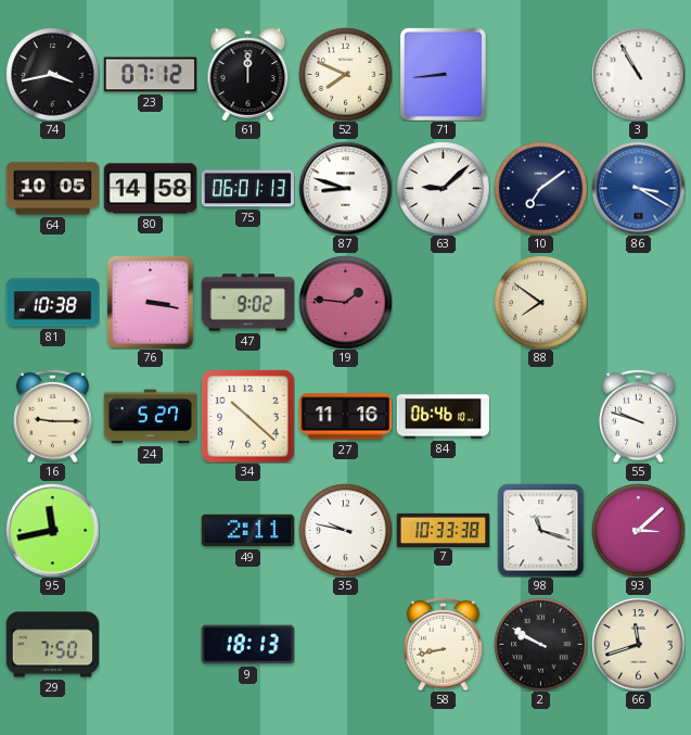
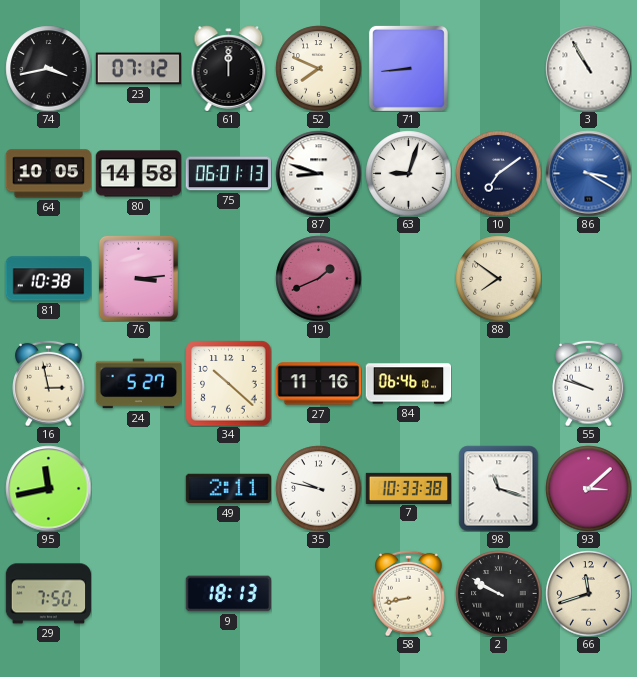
63: 9:08 -> 9:03 (408, 173)
76: 3:17 -> 3:14 (138, 278)
47: 9:02 -> none (247, 303)
19: 1:46 -> 1:41 (318, 278)
16: 9:15 -> 2:58 (49, 383)
